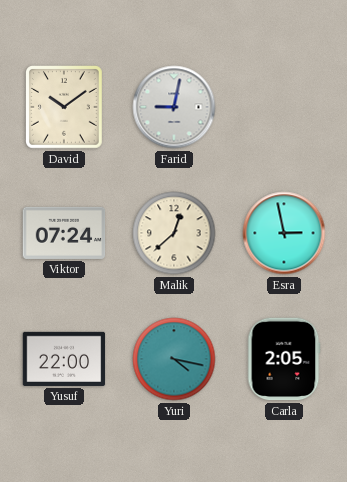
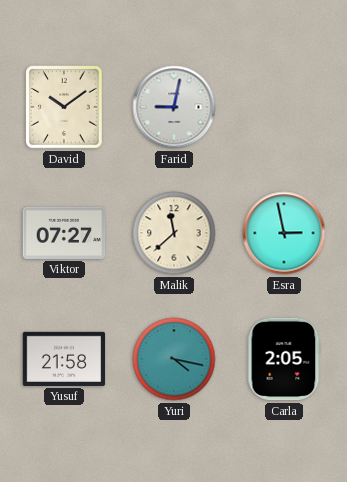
Viktor: 07:24 -> 07:27 (64, 233)
Malik: 12:38 -> 11:38 (174, 233)
Yusuf: 22:00 -> 21:58 (64, 359)
